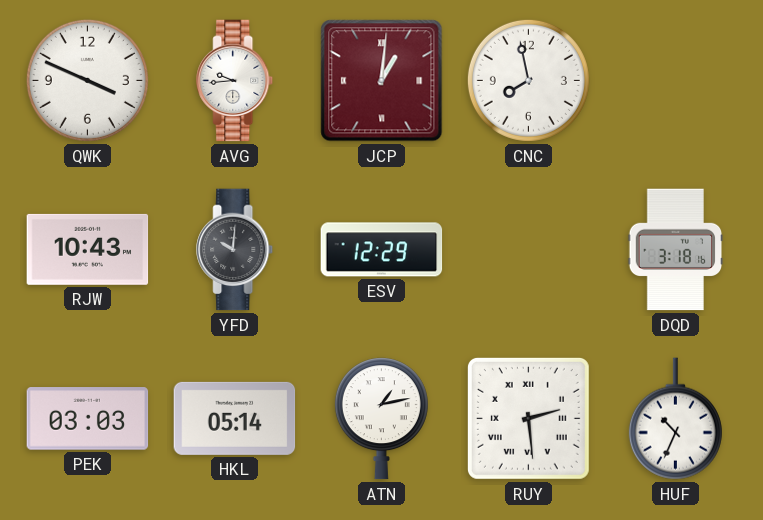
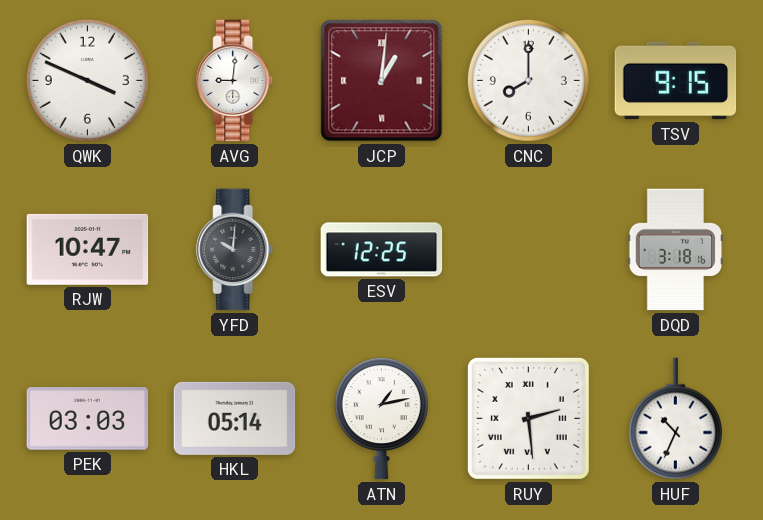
AVG: 9:44 -> 9:01 (235, 81)
CNC: 7:58 -> 8:00 (528, 80)
TSV: none -> 9:15 (676, 81)
RJW: 10:43 -> 10:47 (88, 249)
ESV: 12:29 -> 12:25 (382, 250)
